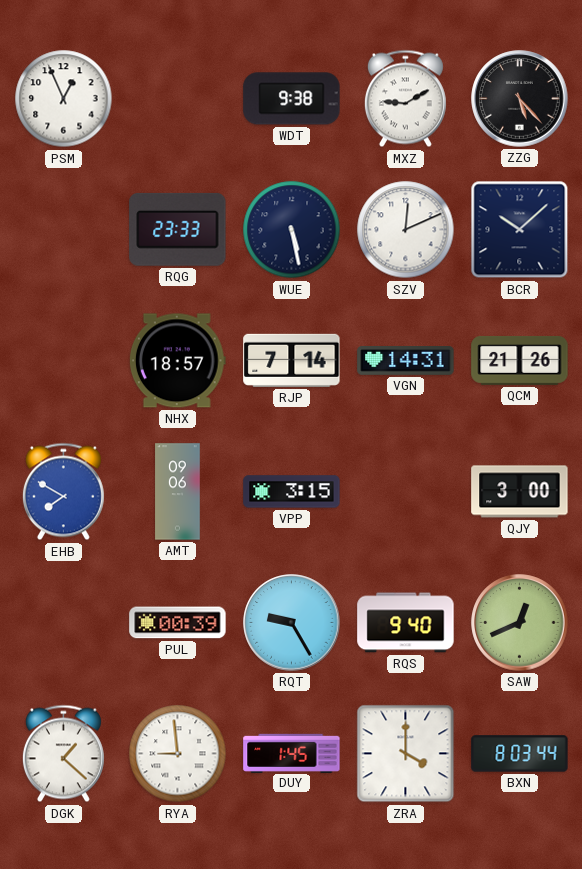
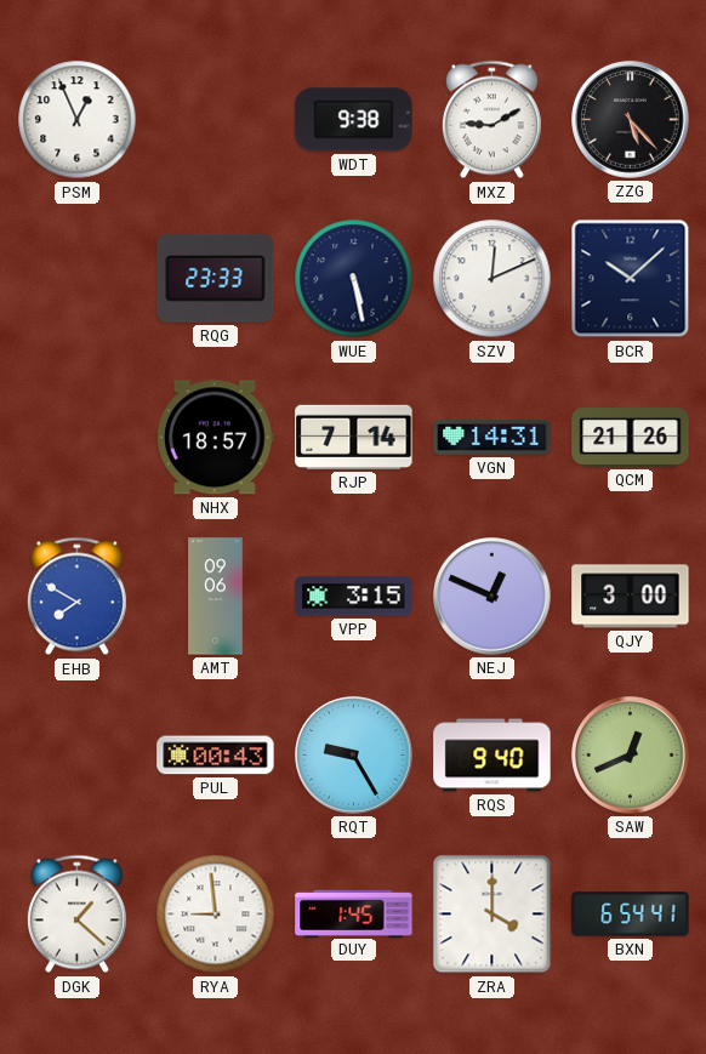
NEJ: none -> 12:49 (493, 597)
PUL: 00:39 -> 00:43 (216, 756)
BXN: 8:03 -> 6:54 (631, 915)
